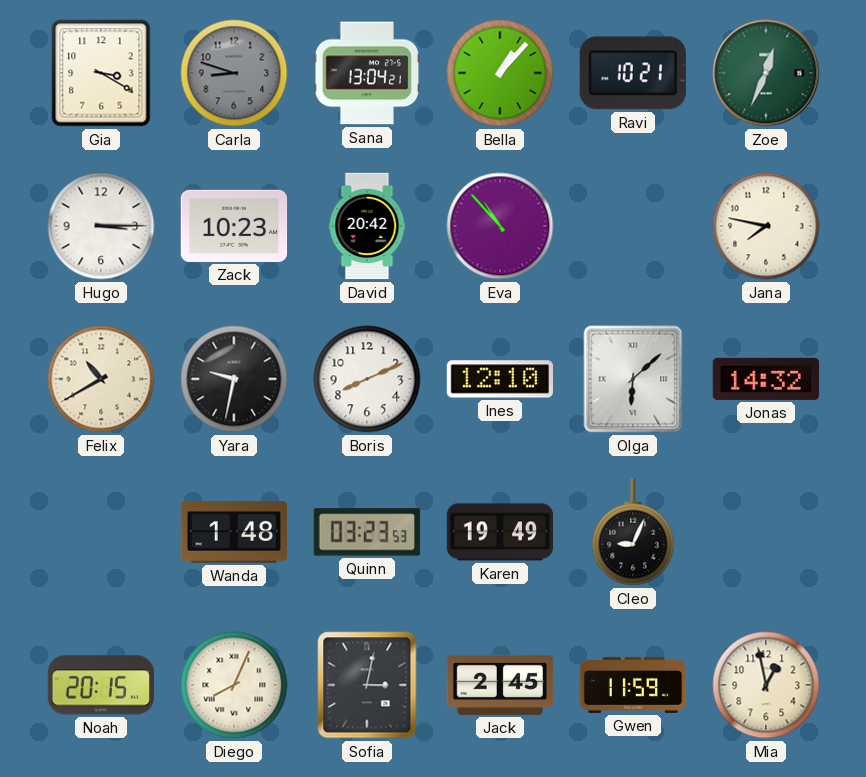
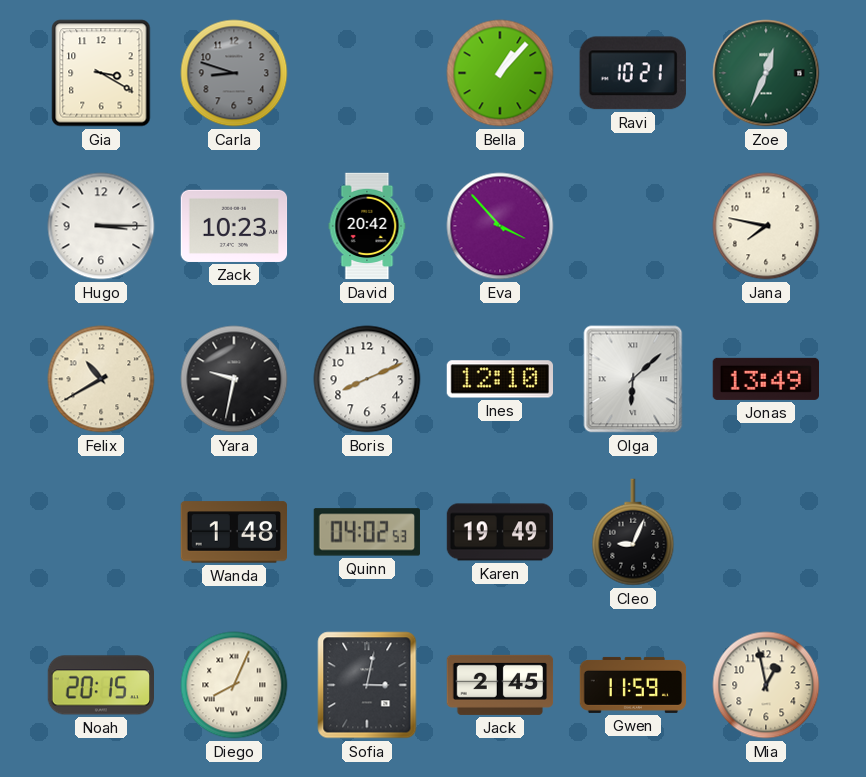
Sana: 13:04 -> none (367, 73)
Eva: 10:53 -> 3:53 (500, 226)
Jonas: 14:32 -> 13:49 (765, 379)
Quinn: 03:23 -> 04:02 (367, 532)
